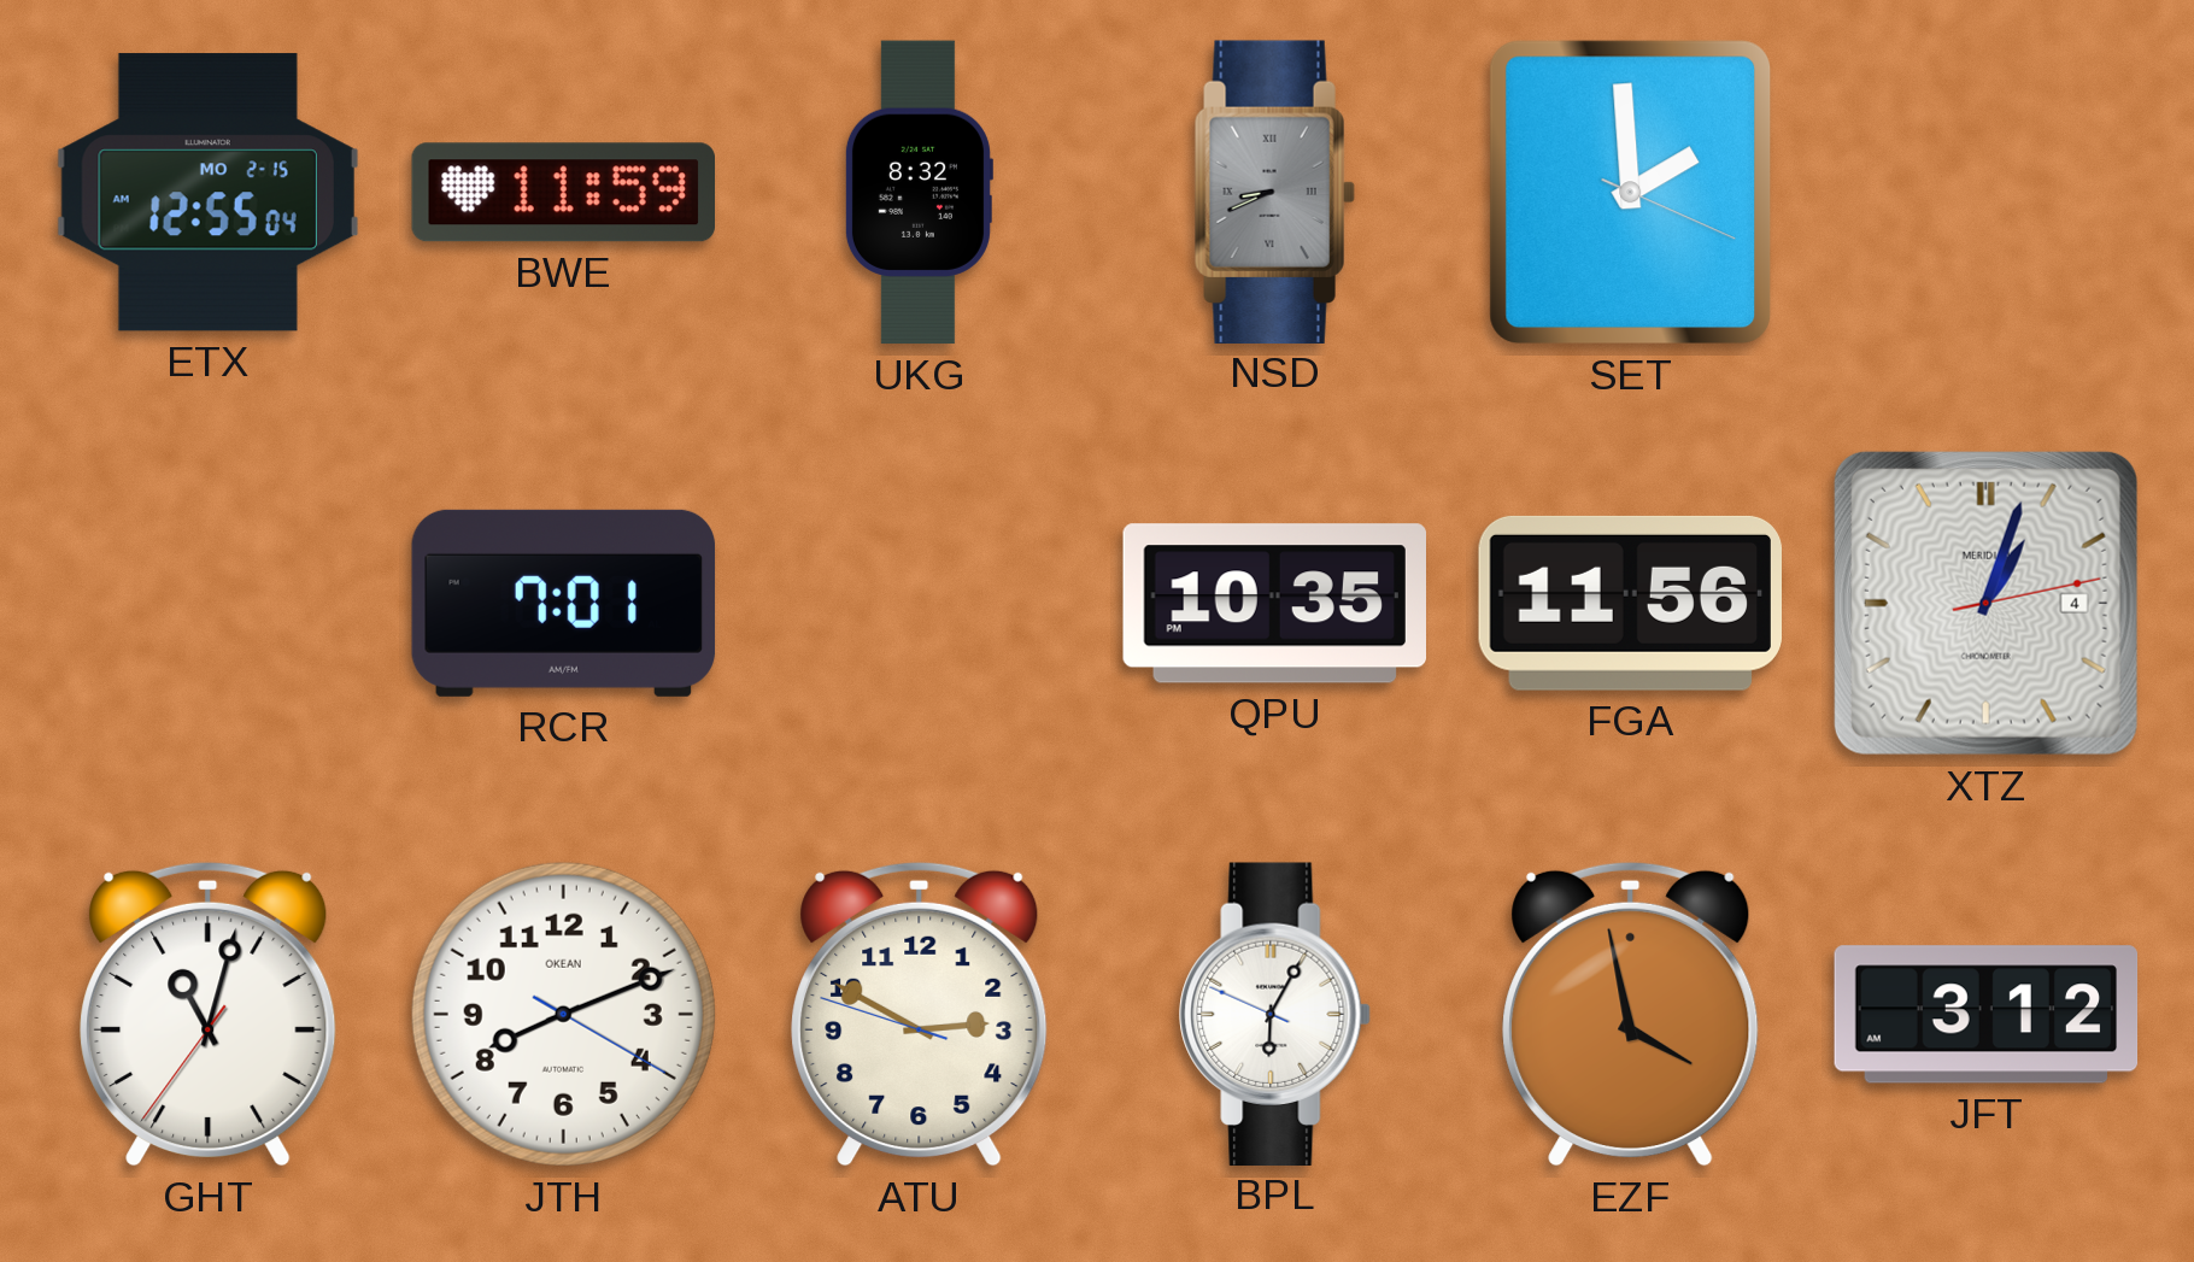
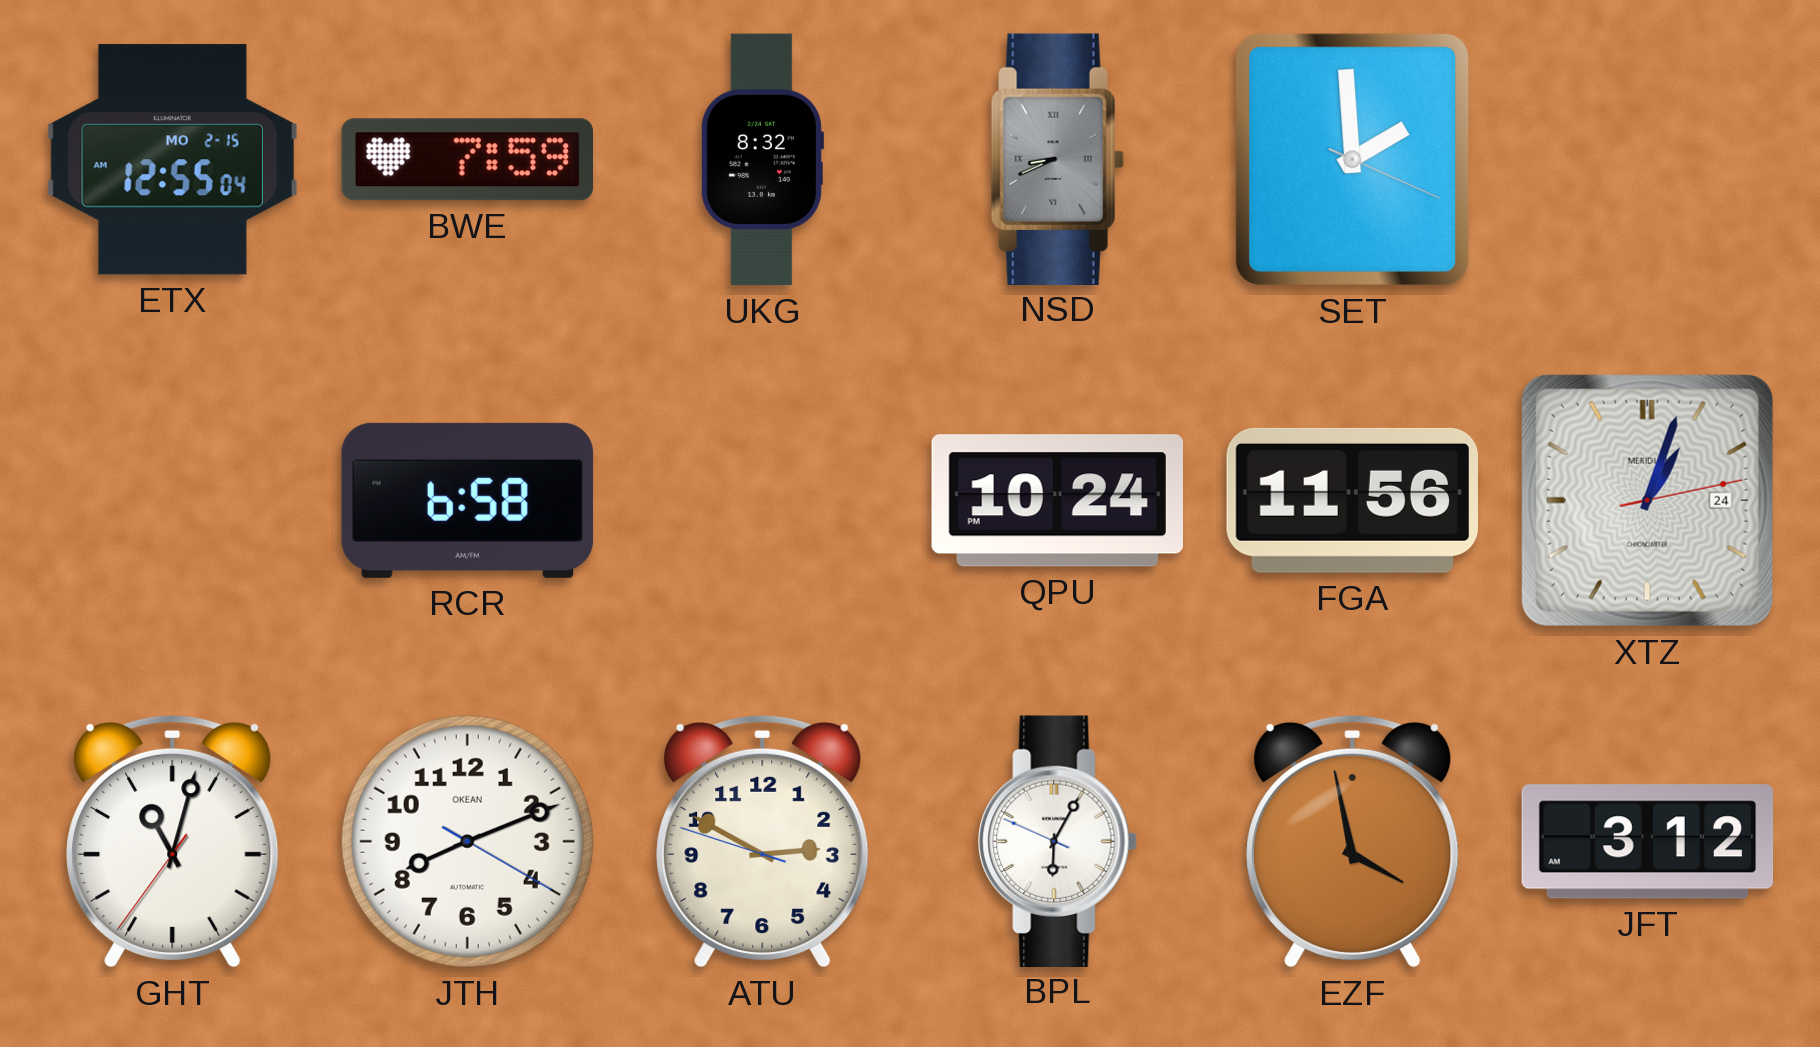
BWE: 11:59 -> 7:59 (467, 160)
RCR: 7:01 -> 6:58 (468, 500)
QPU: 10:35 -> 10:24 (1057, 501)
XTZ date: 4 -> 24 (1647, 500)
